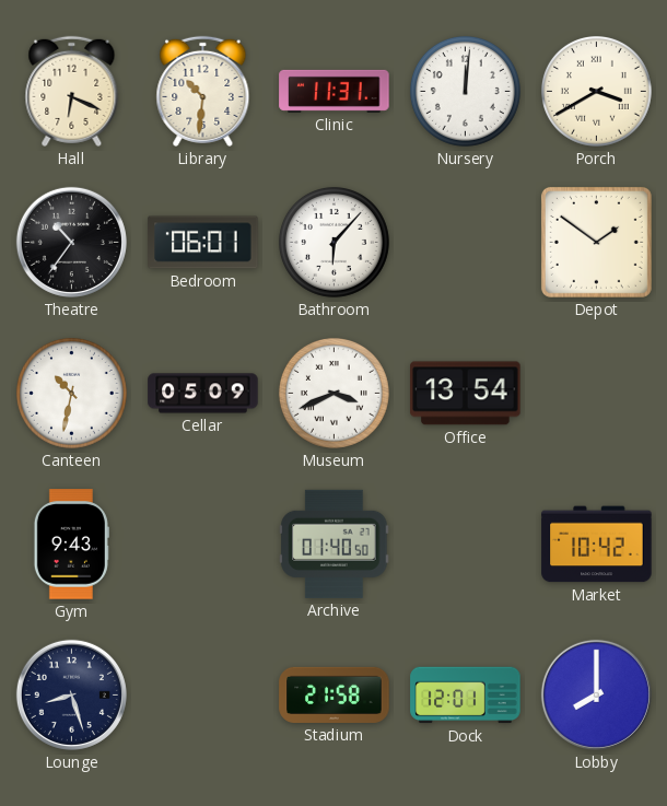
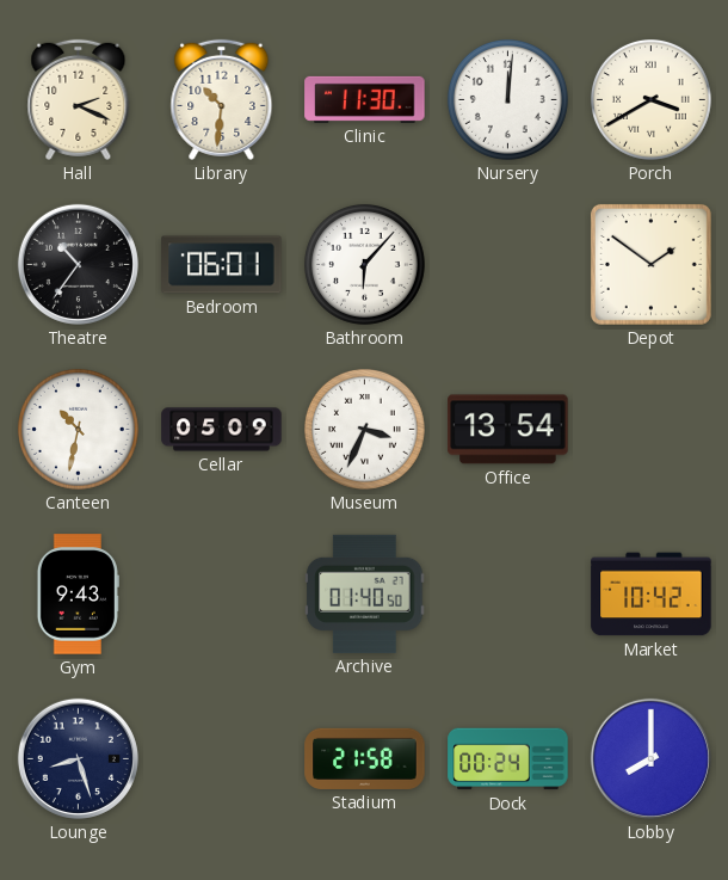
Hall: 6:19 -> 2:19 (79, 99)
Clinic: 11:31 -> 11:30 (365, 99)
Museum: 3:41 -> 3:34 (364, 429)
Dock: 12:01 -> 00:24 (508, 759)
